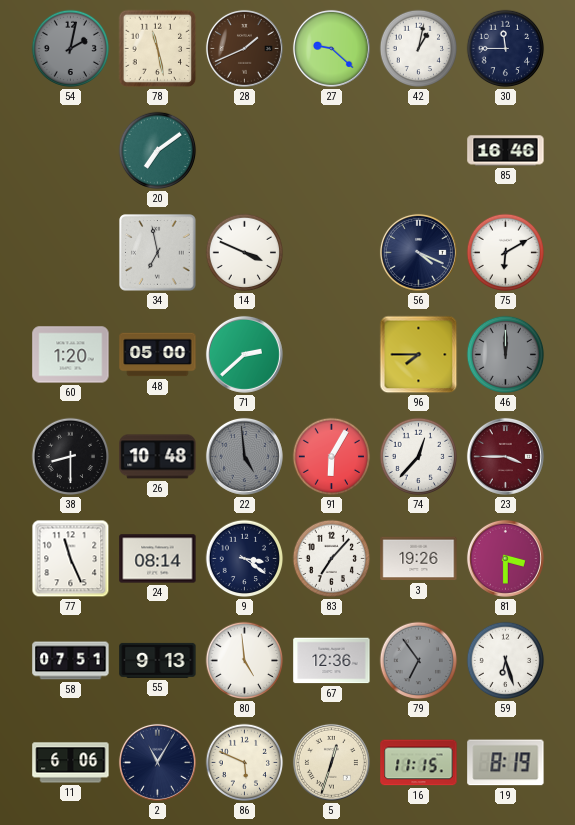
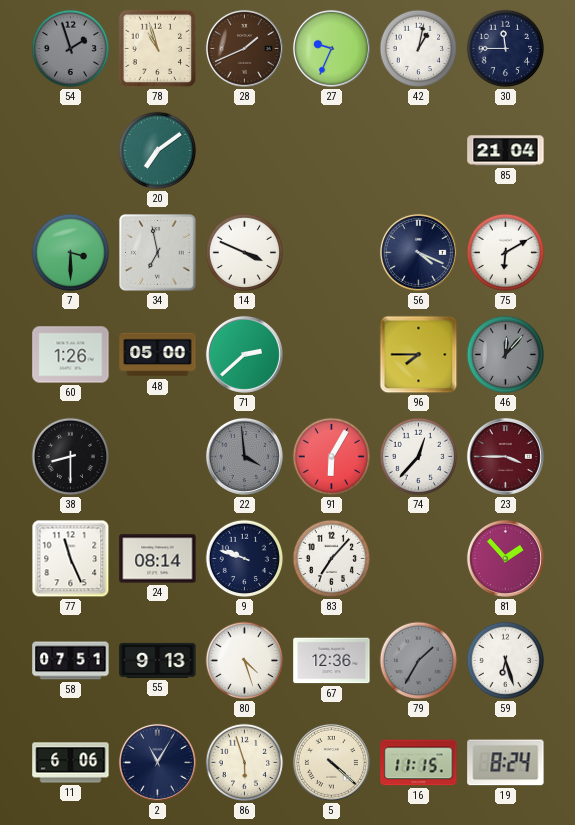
54: 2:02 -> 1:57 (71, 49)
78: 11:28 -> 10:57 (158, 49)
27: 9:22 -> 9:34 (331, 48)
85: 16:46 -> 21:04 (506, 151)
7: none -> 3:30 (71, 253)
60: 1:20 -> 1:26 (71, 355)
46: 12:00 -> 12:07 (506, 355)
26: 10:48 -> none (158, 457)
22: 4:59 -> 3:59 (244, 456)
9: 3:21 -> 9:48 (245, 559)
3: 19:26 -> none (419, 559)
81: 3:30 -> 1:53 (505, 558)
80: 4:59 -> 4:27 (245, 661)
79: 6:54 -> 1:35 (419, 661)
86: 5:49 -> 5:57 (245, 763)
5: 12:33 -> 4:22 (331, 762)
19: 8:19 -> 8:24 (506, 763)
